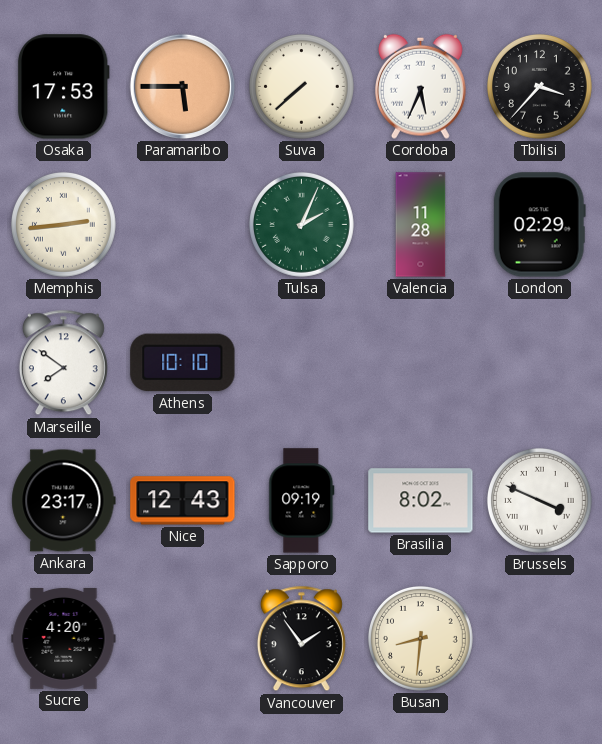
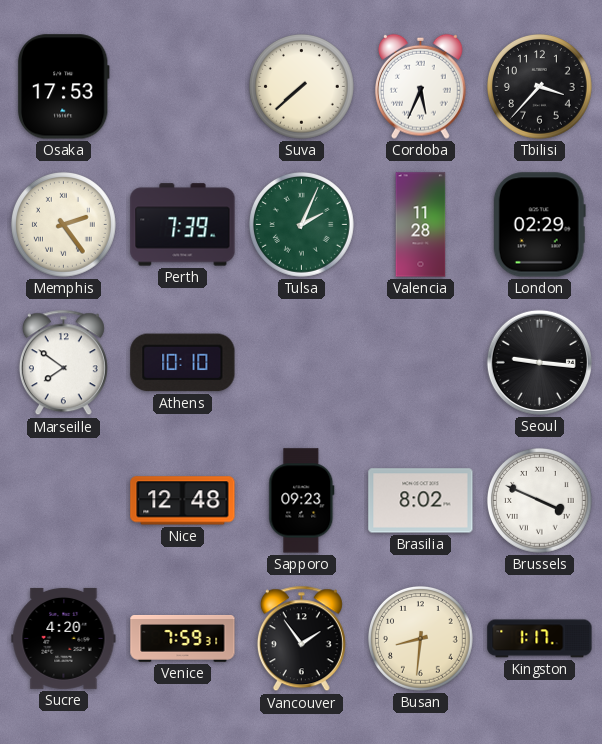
Paramaribo: 5:45 -> none (182, 86)
Memphis: 2:44 -> 2:24 (63, 224)
Perth: none -> 7:39 (183, 225)
Seoul: none -> 9:16 (539, 362)
Ankara: 23:17 -> none (64, 501)
Nice: 12:43 -> 12:48 (183, 501)
Sapporo: 09:19 -> 09:23 (302, 501)
Venice: none -> 7:59 (183, 639)
Kingston: none -> 1:17 (540, 639)
